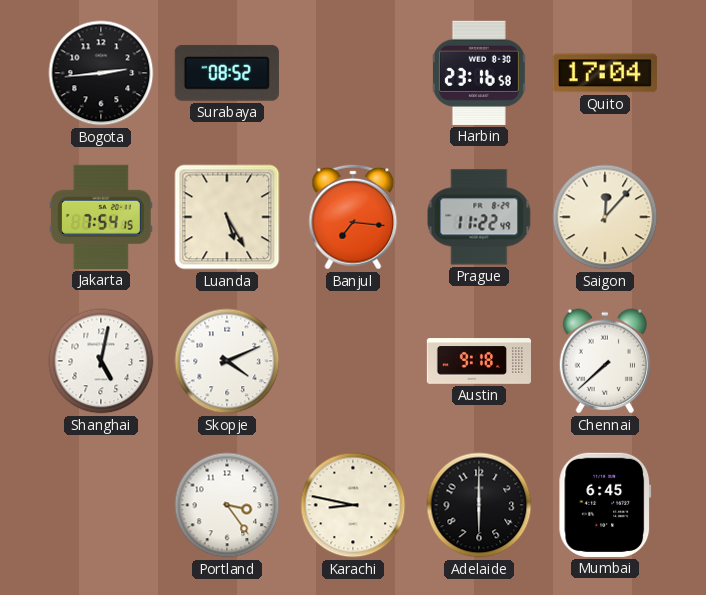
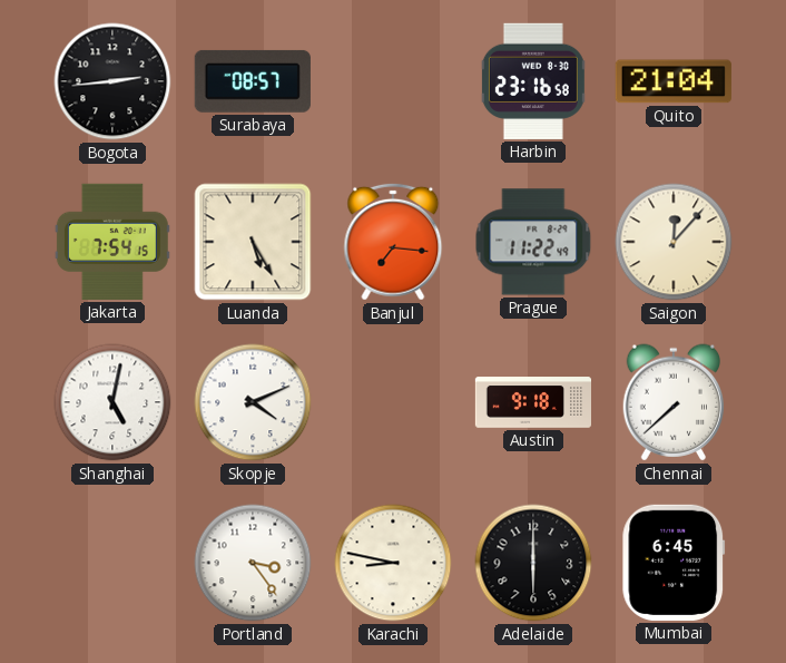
Surabaya: 08:52 -> 08:57 (253, 81)
Quito: 17:04 -> 21:04 (674, 81)
